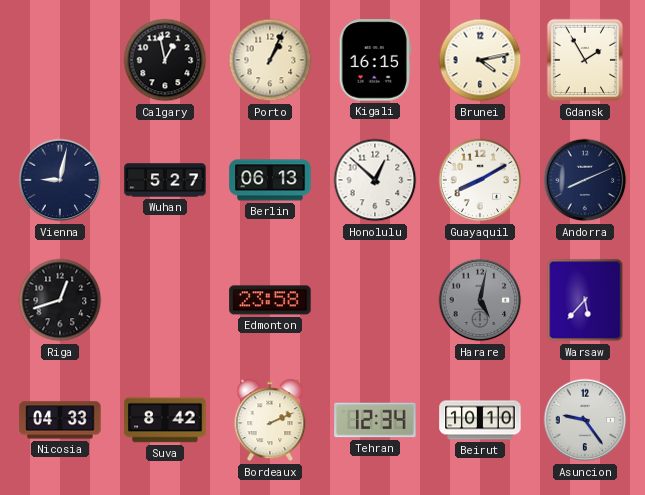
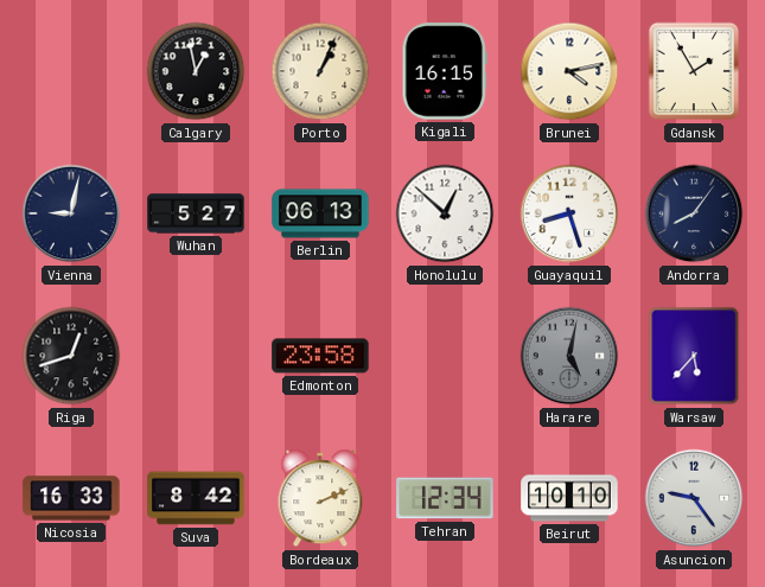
Guayaquil: 8:10 -> 8:27 (569, 213)
Andorra: 8:11 -> 8:06 (694, 213)
Nicosia: 04:33 -> 16:33 (71, 498)
